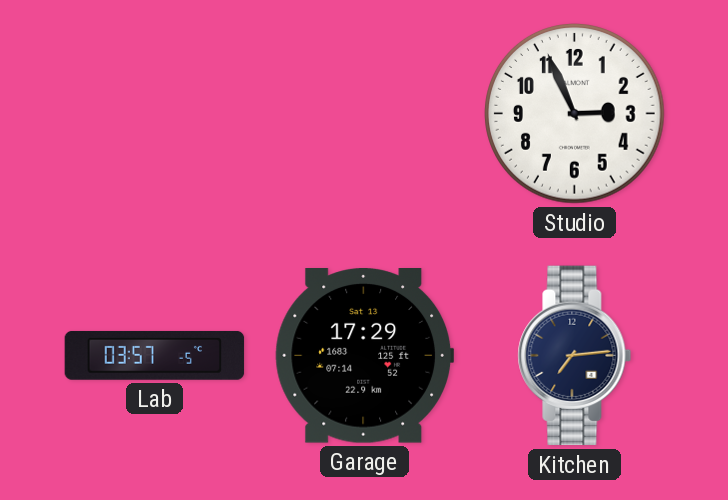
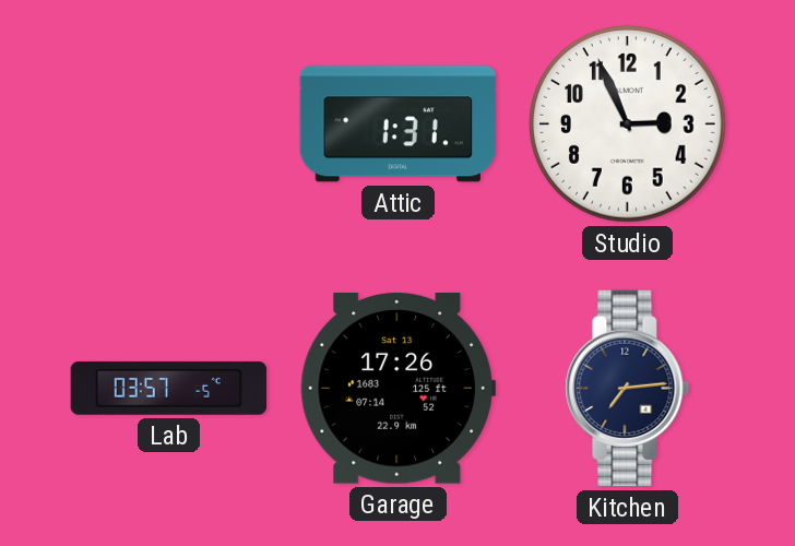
Attic: none -> 1:31 (399, 124)
Garage: 17:29 -> 17:26 (397, 389)
